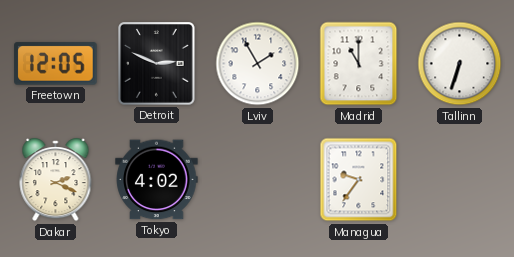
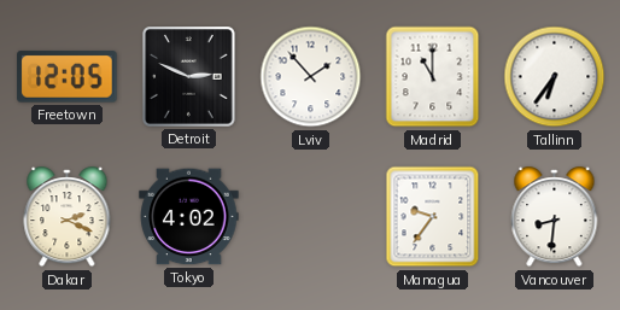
Lviv: 1:55 -> 1:53 (311, 77)
Tallinn: 6:33 -> 6:36 (555, 77)
Vancouver: none -> 8:31 (555, 217)
